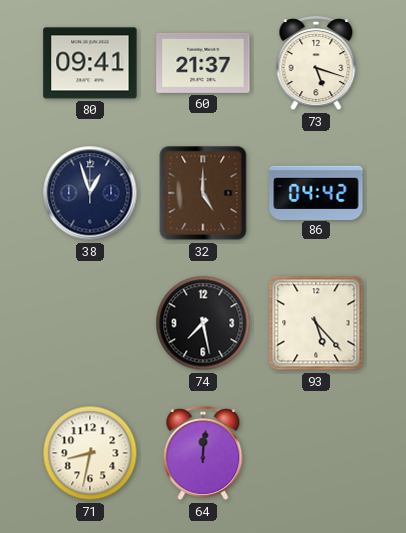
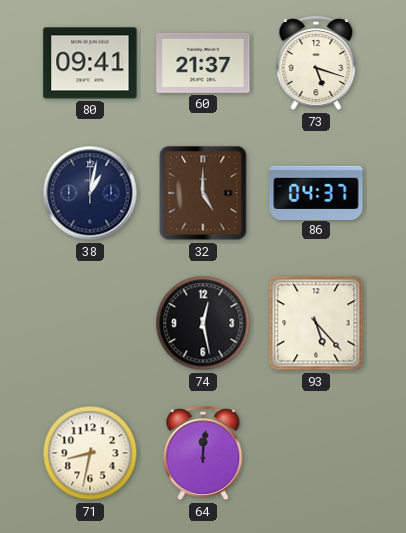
38: 12:57 -> 1:02 (90, 193)
86: 04:42 -> 04:37 (316, 192)
74: 7:28 -> 12:28 (203, 323)
